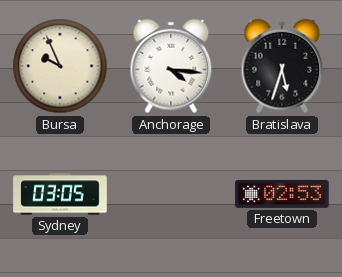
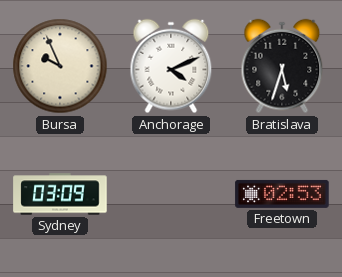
Anchorage: 4:16 -> 4:11 (171, 66)
Sydney: 03:05 -> 03:09 (60, 194)
